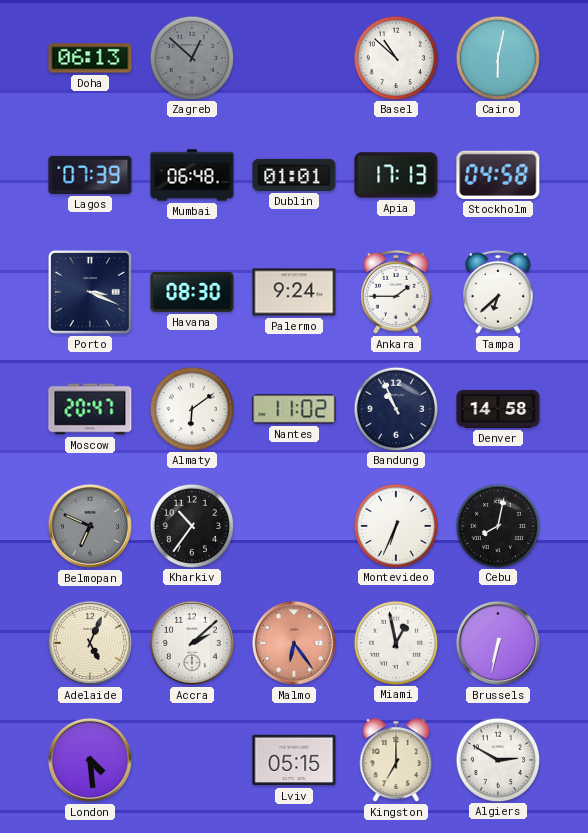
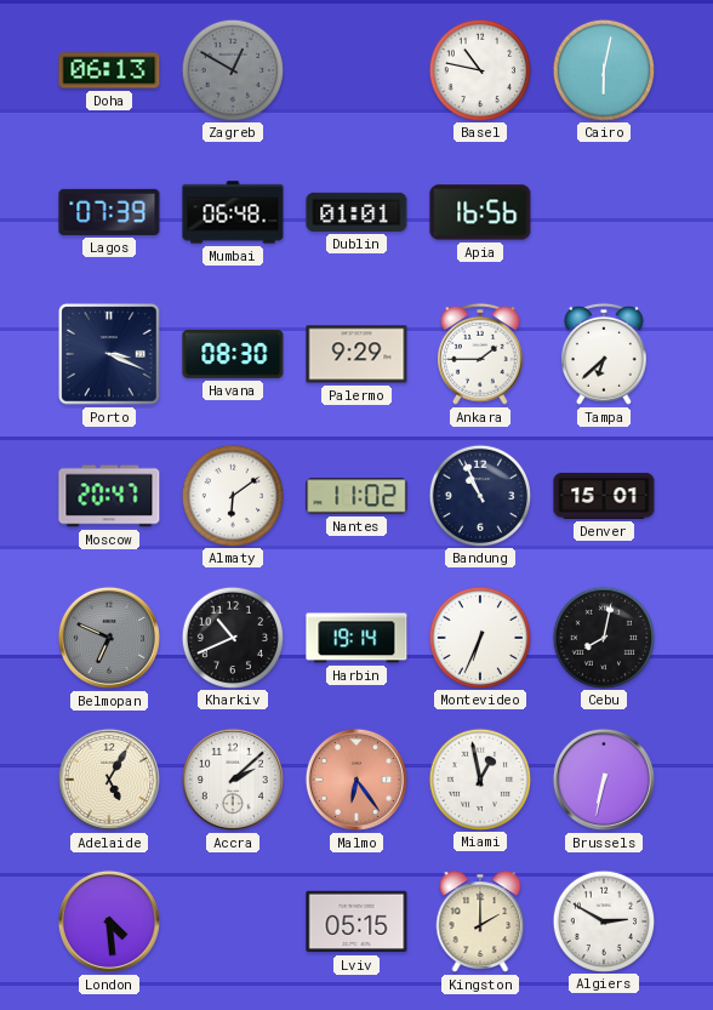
Zagreb: 12:52 -> 12:50 (232, 69)
Basel: 10:52 -> 10:47 (479, 69)
Apia: 17:13 -> 16:56 (480, 212)
Stockholm: 04:58 -> none (498, 175)
Palermo: 9:24 -> 9:29 (356, 354)
Denver: 14:58 -> 15:01 (604, 496)
Kharkiv: 10:36 -> 10:41 (232, 637)
Harbin: none -> 19:14 (356, 638)
Adelaide: 5:04 -> 5:05 (109, 780)
Kingston: 7:00 -> 2:00 (480, 921)
